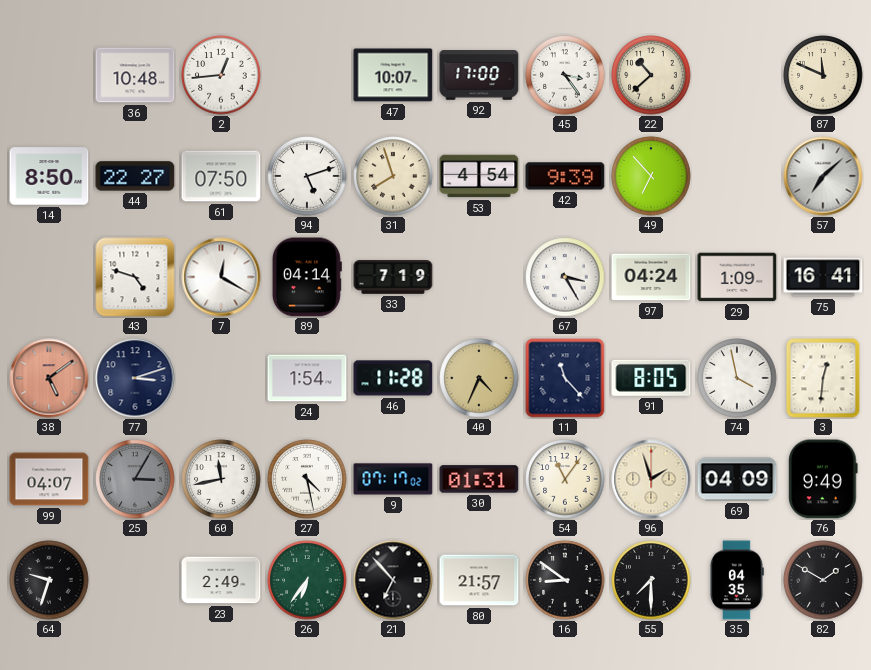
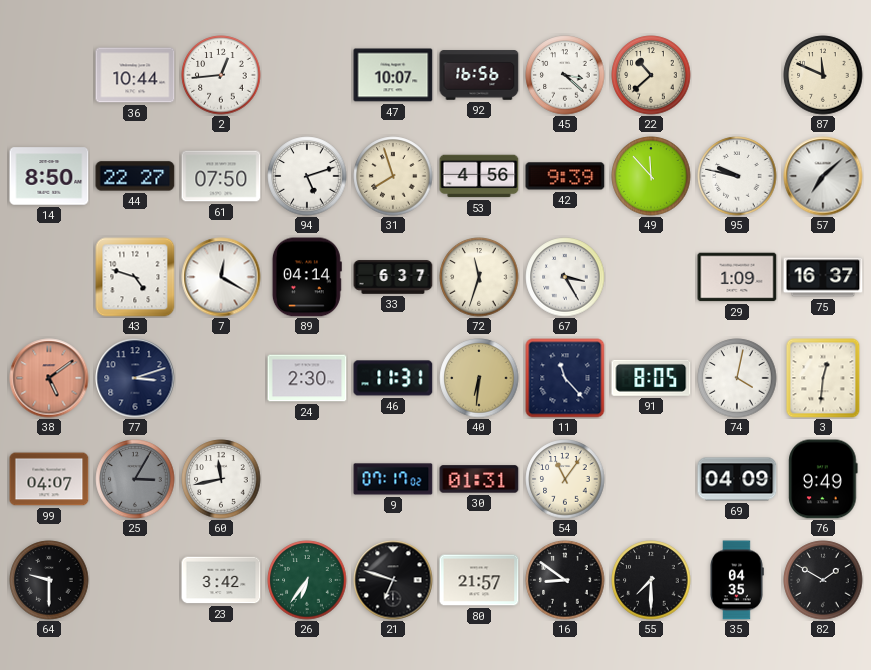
36: 10:48 -> 10:44 (135, 75)
92: 17:00 -> 16:56 (479, 75)
45: 3:24 -> 3:22 (565, 75)
53: 4:54 -> 4:56 (479, 176)
49: 6:53 -> 11:53 (651, 176)
95: none -> 9:47 (737, 176)
33: 7:19 -> 6:37 (393, 277)
72: none -> 11:33 (479, 277)
97: 04:24 -> none (651, 277)
75: 16:41 -> 16:37 (823, 277)
24: 1:54 -> 2:30 (307, 378)
46: 11:28 -> 11:31 (393, 378)
40: 4:34 -> 6:31 (479, 378)
74: 3:58 -> 4:02 (737, 378)
27: 4:28 -> none (307, 479)
96: 1:57 -> none (651, 479)
64: 9:33 -> 9:30 (49, 580)
23: 2:49 -> 3:42 (221, 580)
21: 6:53 -> 6:48 (393, 580)
